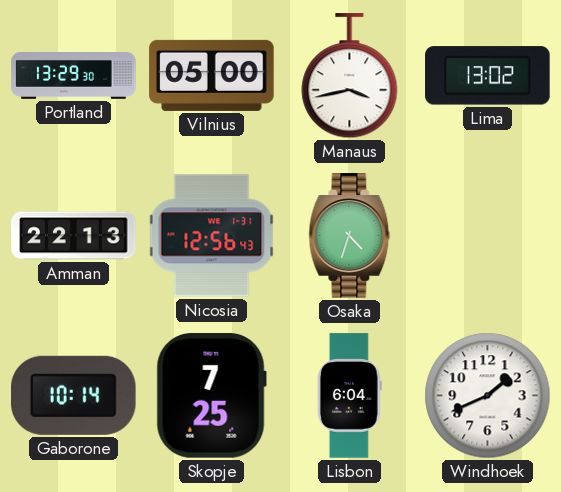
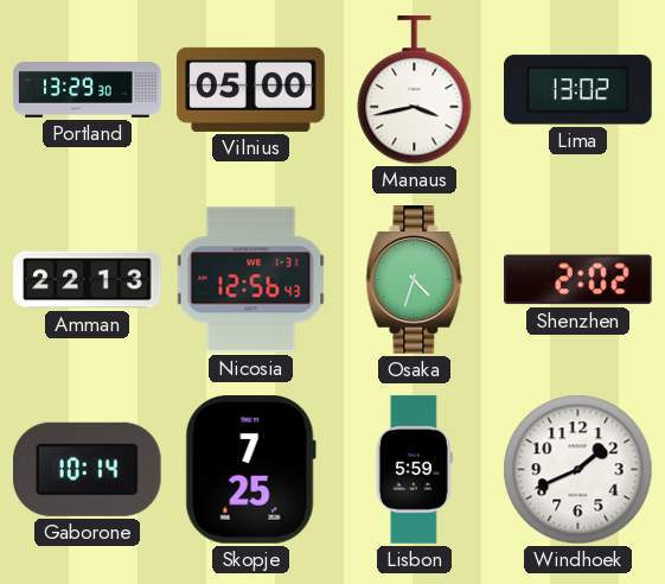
Shenzhen: none -> 2:02 (578, 280)
Lisbon: 6:04 -> 5:59 (414, 470)
